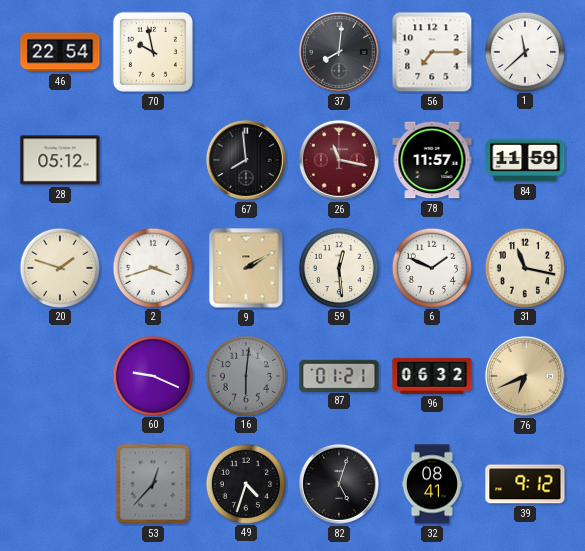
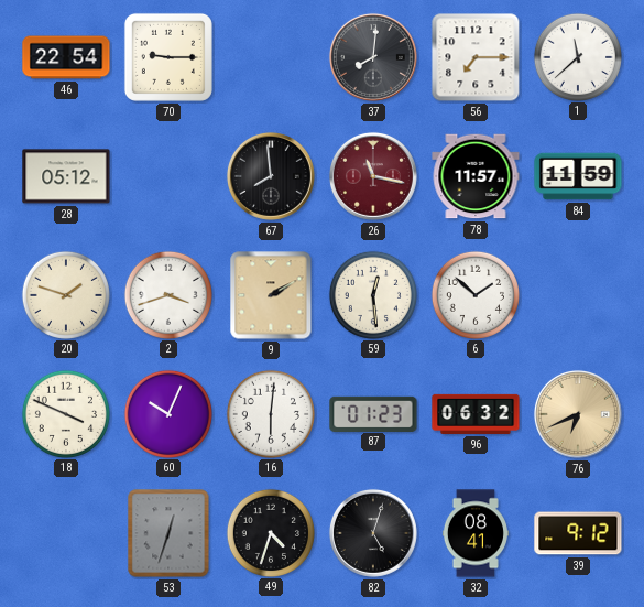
70: 9:58 -> 9:15 (168, 57)
6: 1:49 -> 1:52 (474, 294)
31: 11:17 -> none (524, 267)
18: none -> 3:49 (65, 413)
60: 9:19 -> 10:04 (167, 413)
16 dial: grey -> white (270, 413)
87: 01:21 -> 01:23 (373, 413)
53: 12:37 -> 12:33 (168, 533)
